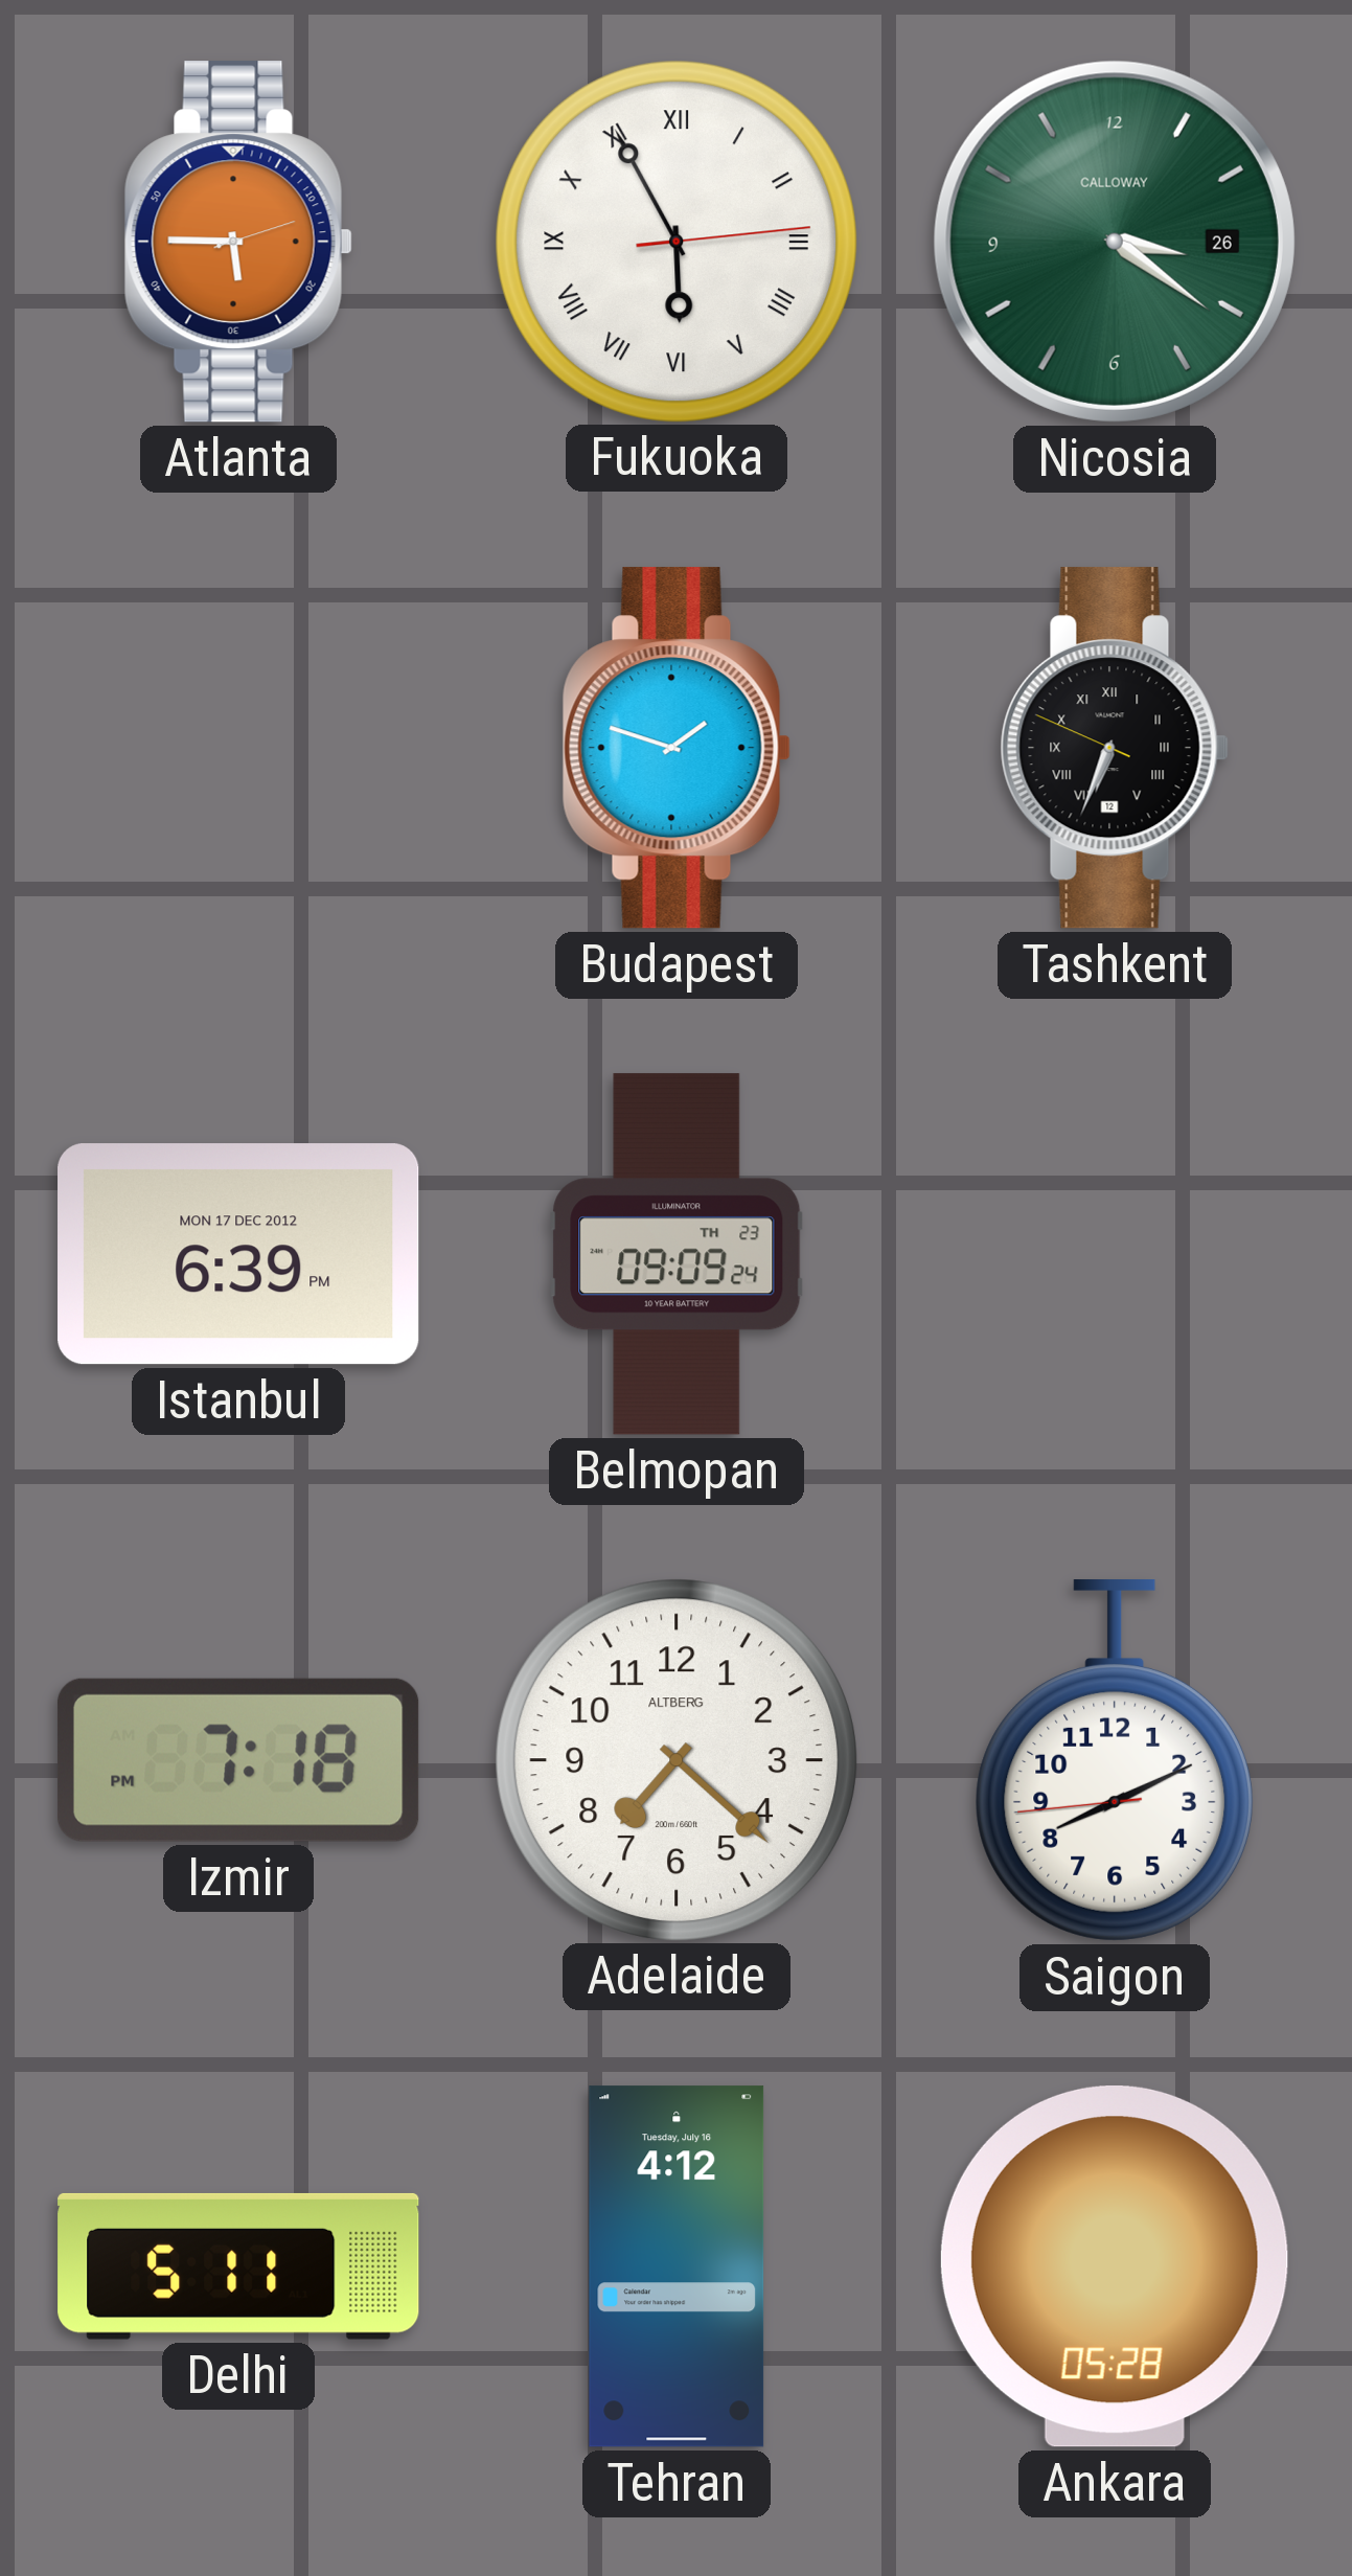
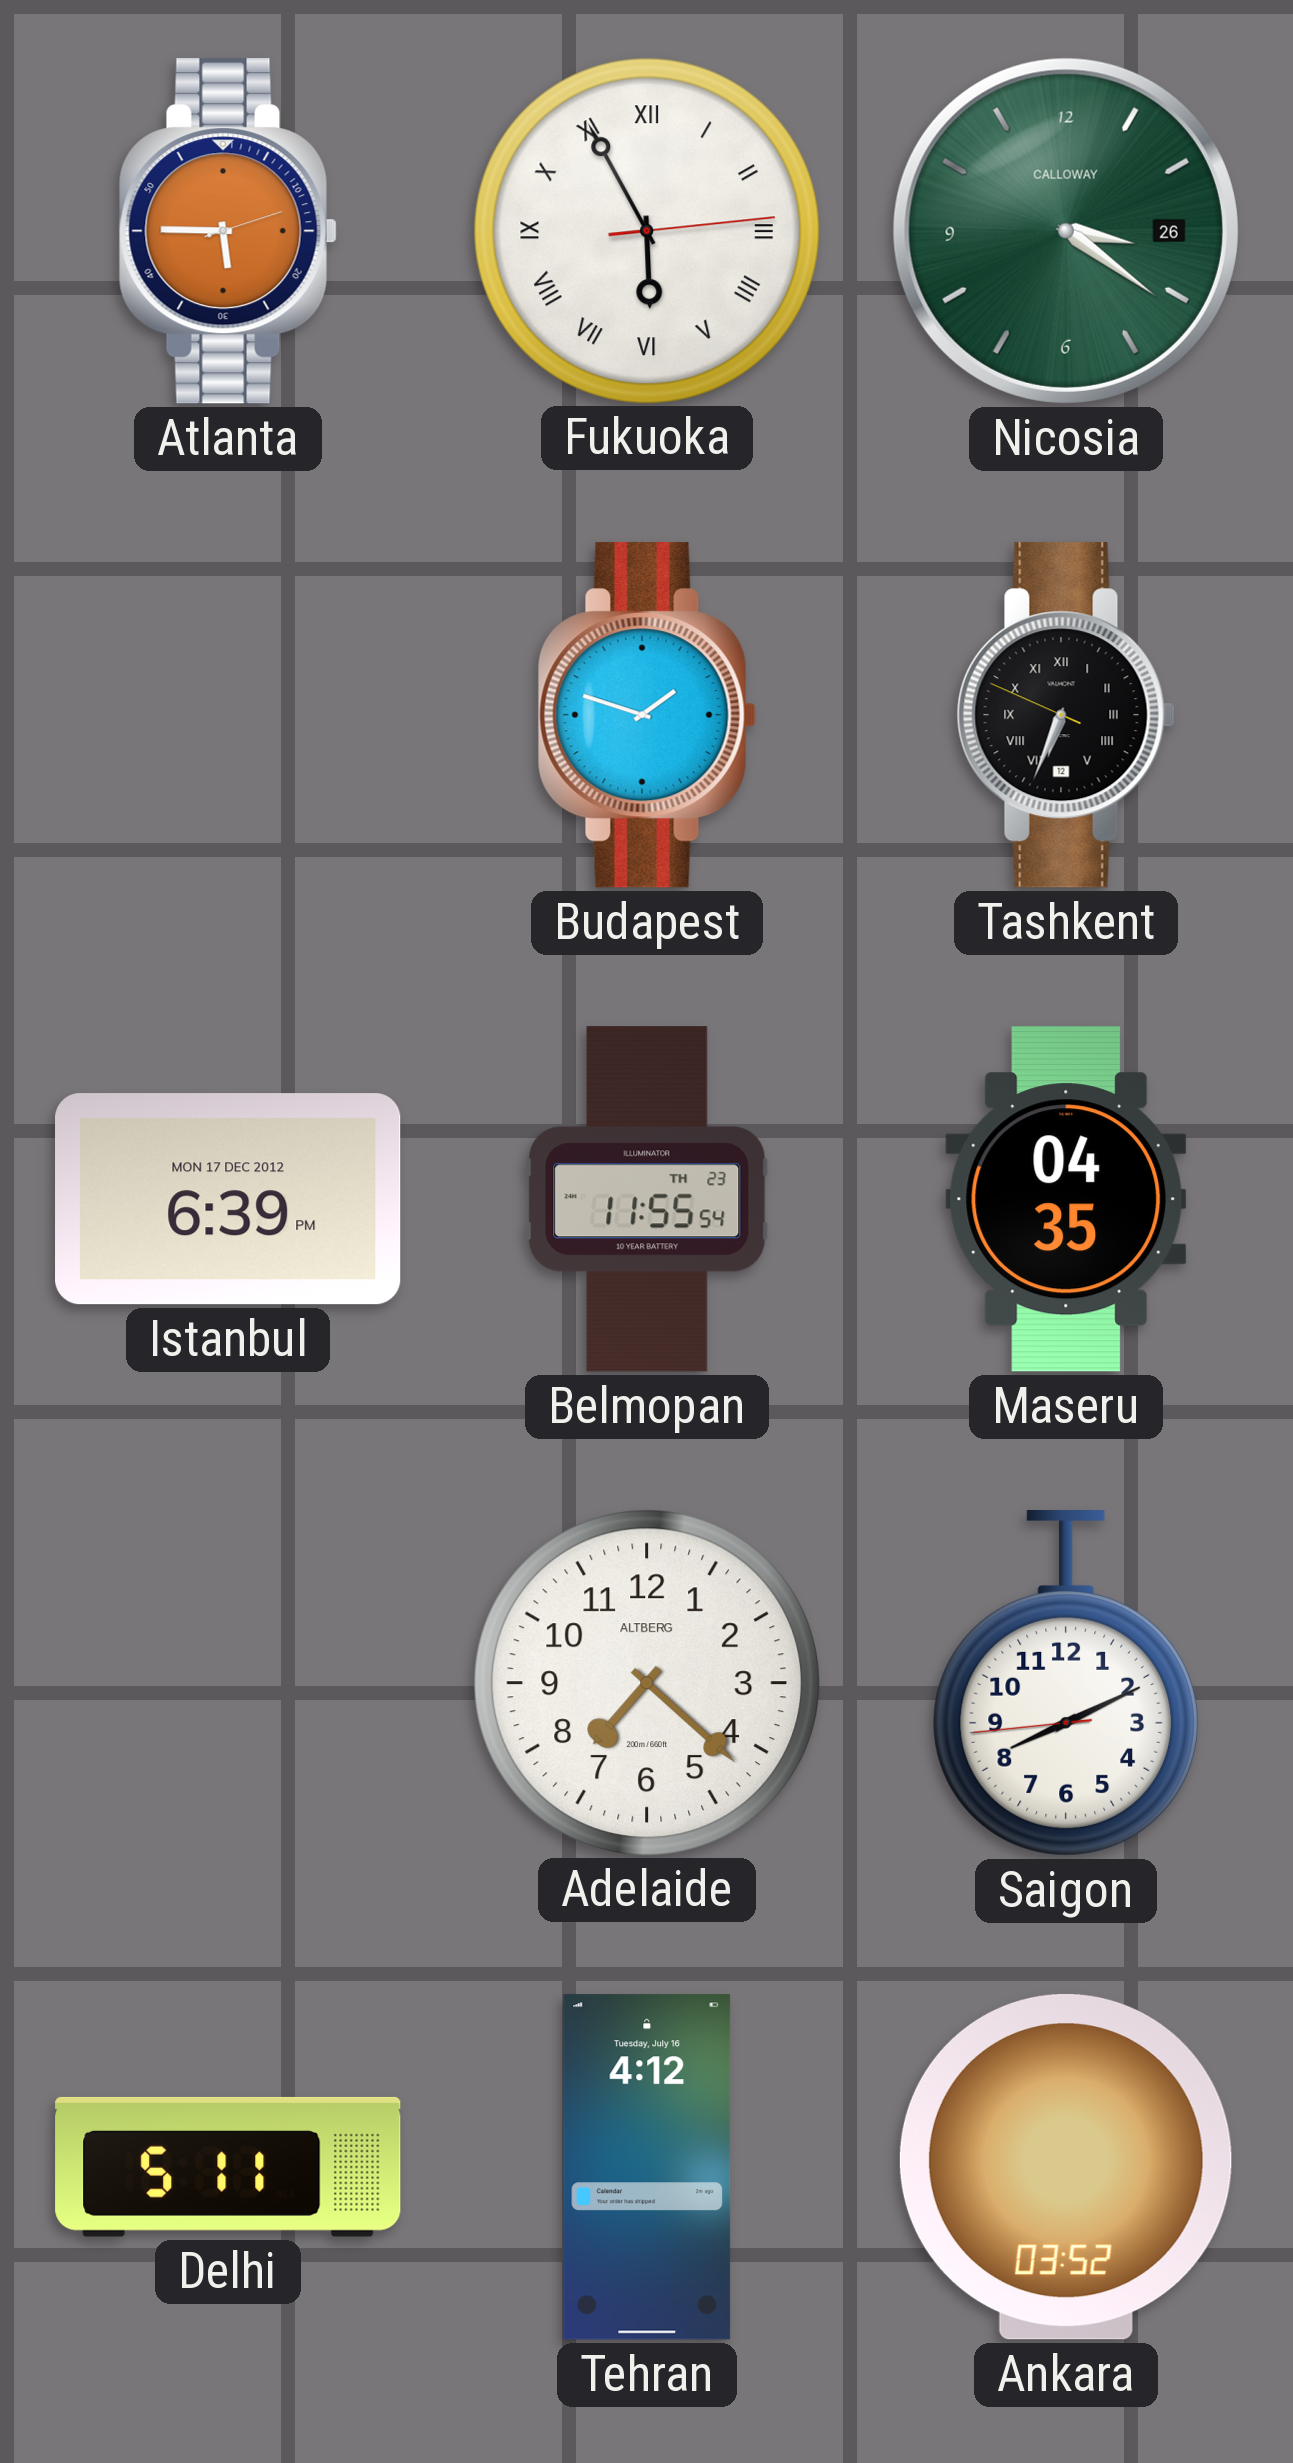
Belmopan: 09:09 -> 11:55 (647, 1199)
Maseru: none -> 04:35 (1066, 1199)
Izmir: 7:18 -> none (238, 1760)
Ankara: 05:28 -> 03:52 (1066, 2167)
